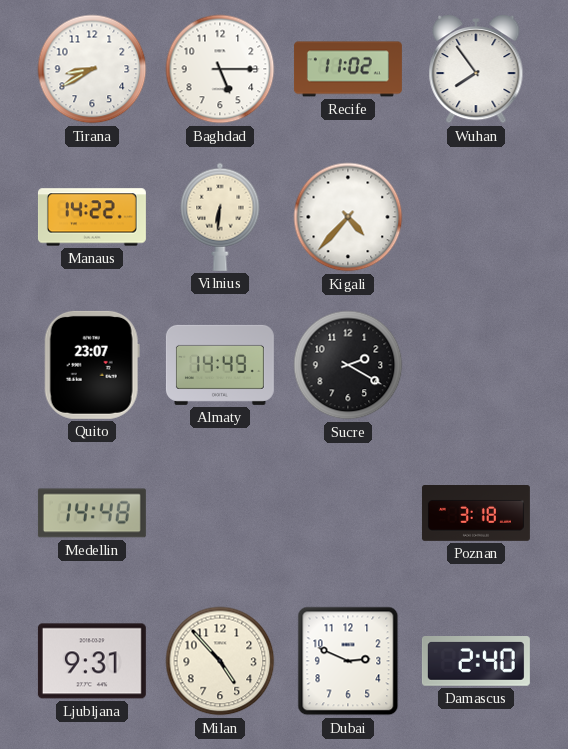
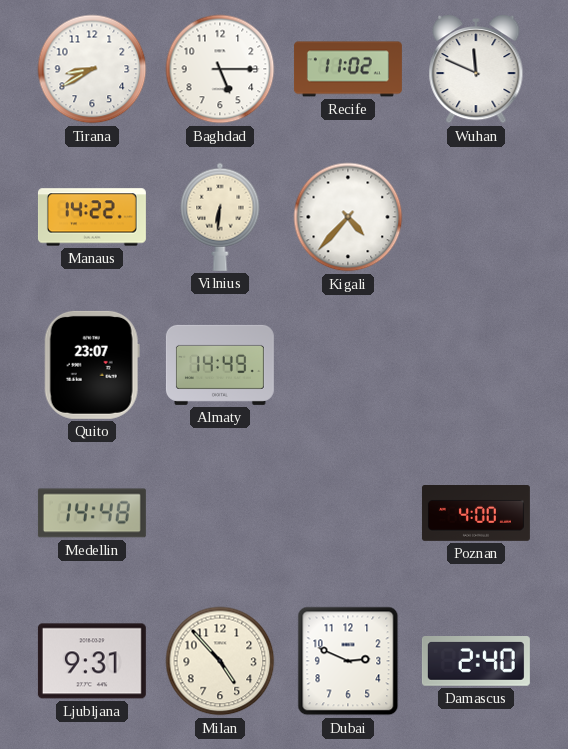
Wuhan: 7:54 -> 11:49 (476, 69)
Sucre: 2:20 -> none (348, 365)
Poznan: 3:18 -> 4:00 (476, 514)
